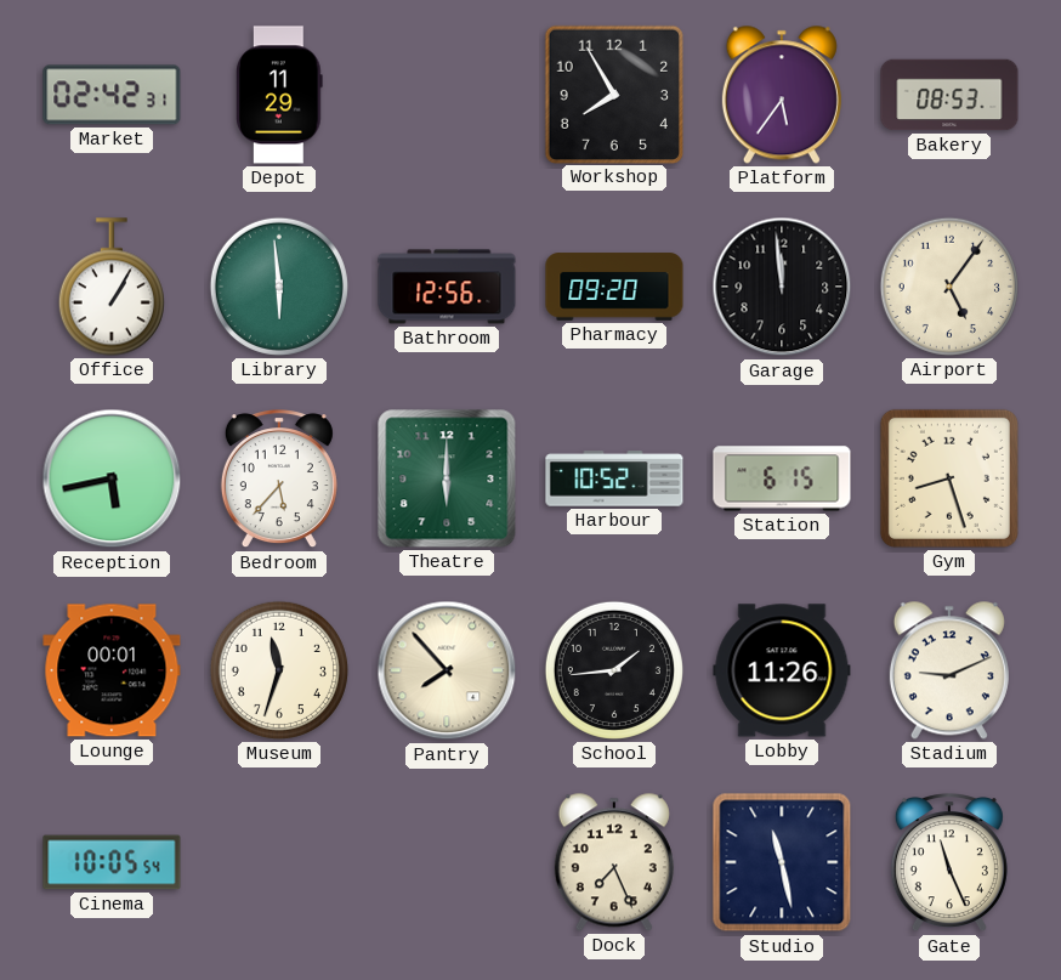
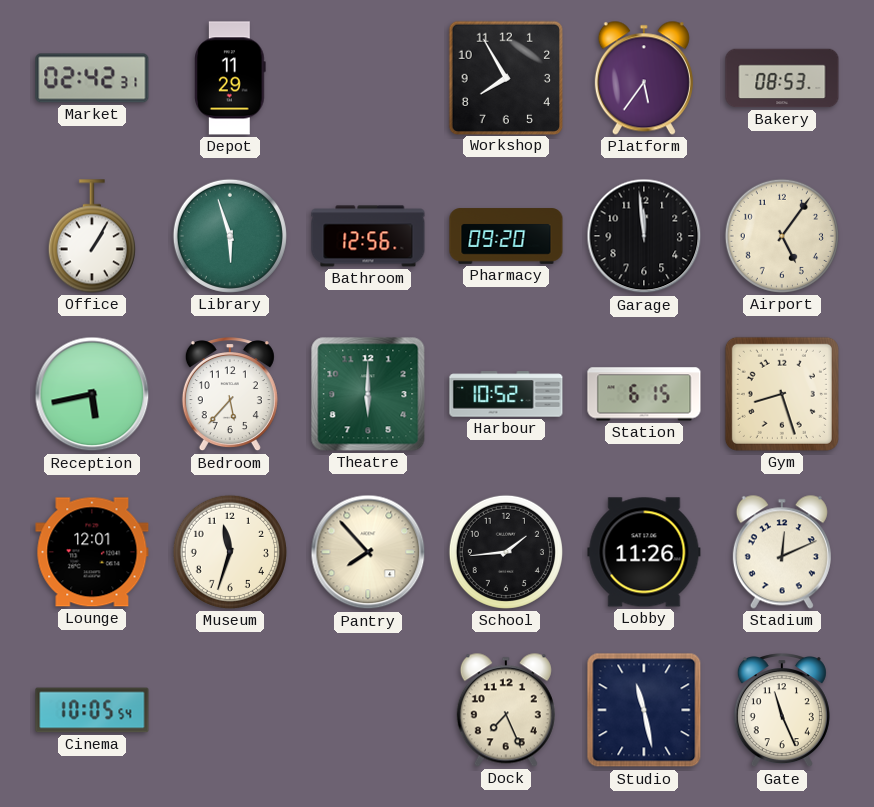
Library: 5:59 -> 5:57 (230, 236)
Lounge: 00:01 -> 12:01 (92, 552)
Stadium: 9:11 -> 12:11 (782, 552)
